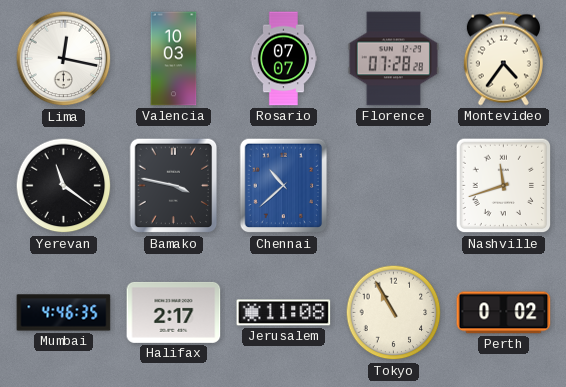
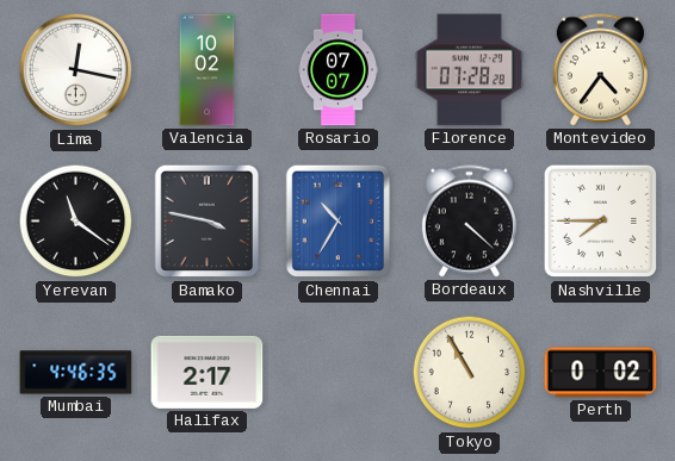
Valencia: 10:03 -> 10:02 (208, 70)
Chennai: 10:38 -> 10:35 (339, 222)
Bordeaux: none -> 4:22 (469, 222)
Nashville: 11:42 -> 7:45 (601, 222)
Jerusalem: 11:08 -> none (284, 313)
